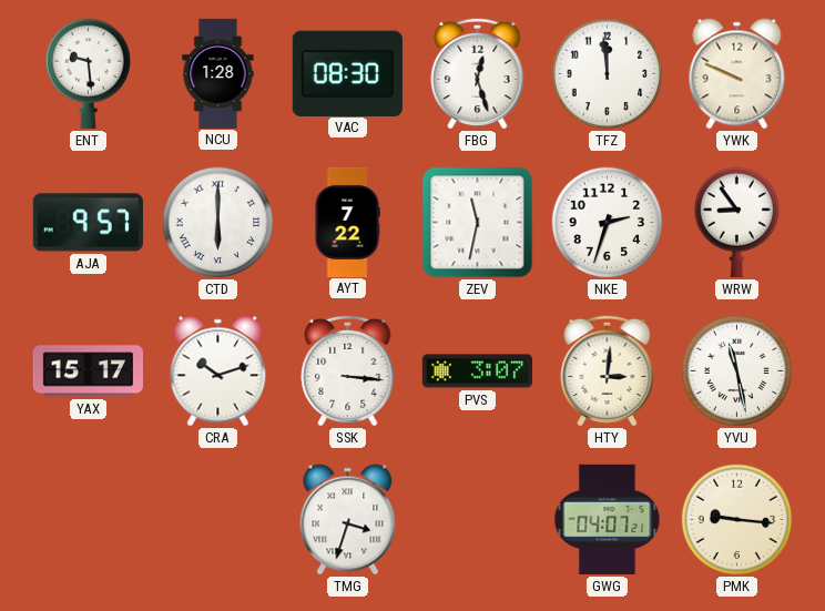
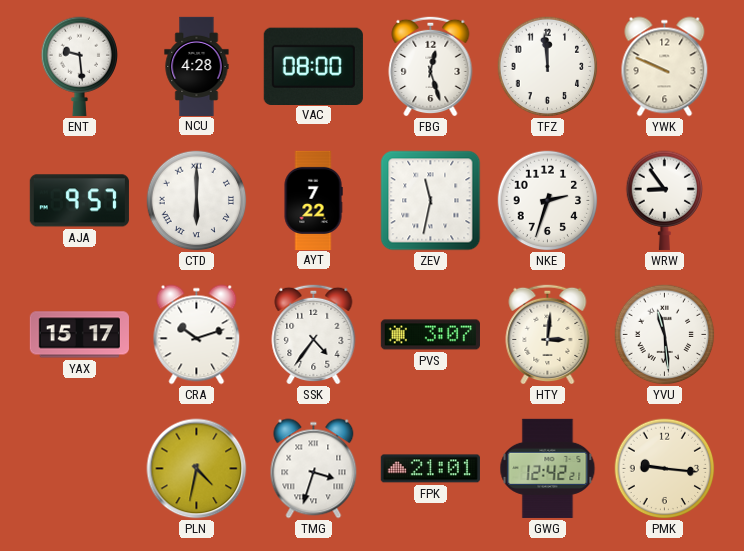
NCU: 1:28 -> 4:28 (197, 66)
VAC: 08:30 -> 08:00 (313, 66)
SSK: 3:16 -> 4:36 (314, 334)
YVU: 11:28 -> 11:29 (665, 335)
PLN: none -> 4:32 (197, 469)
FPK: none -> 21:01 (430, 469)
GWG: 04:07 -> 12:42 (548, 468)
